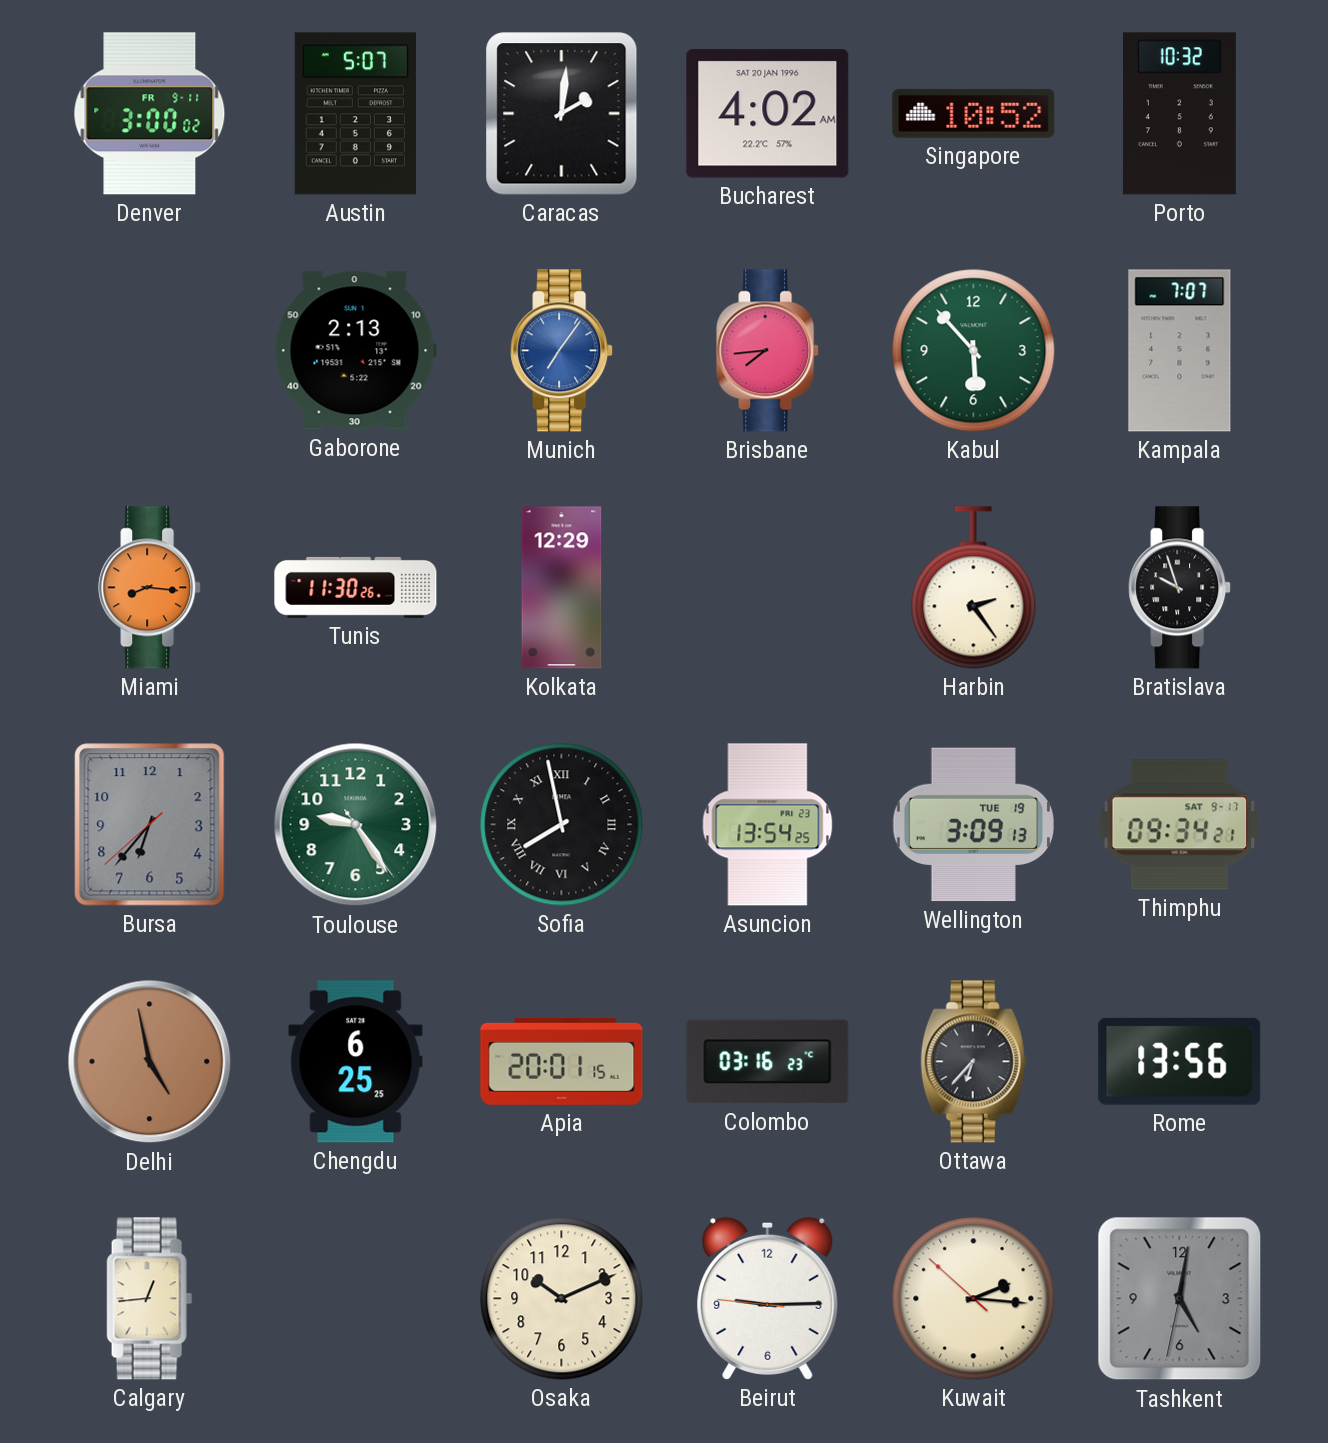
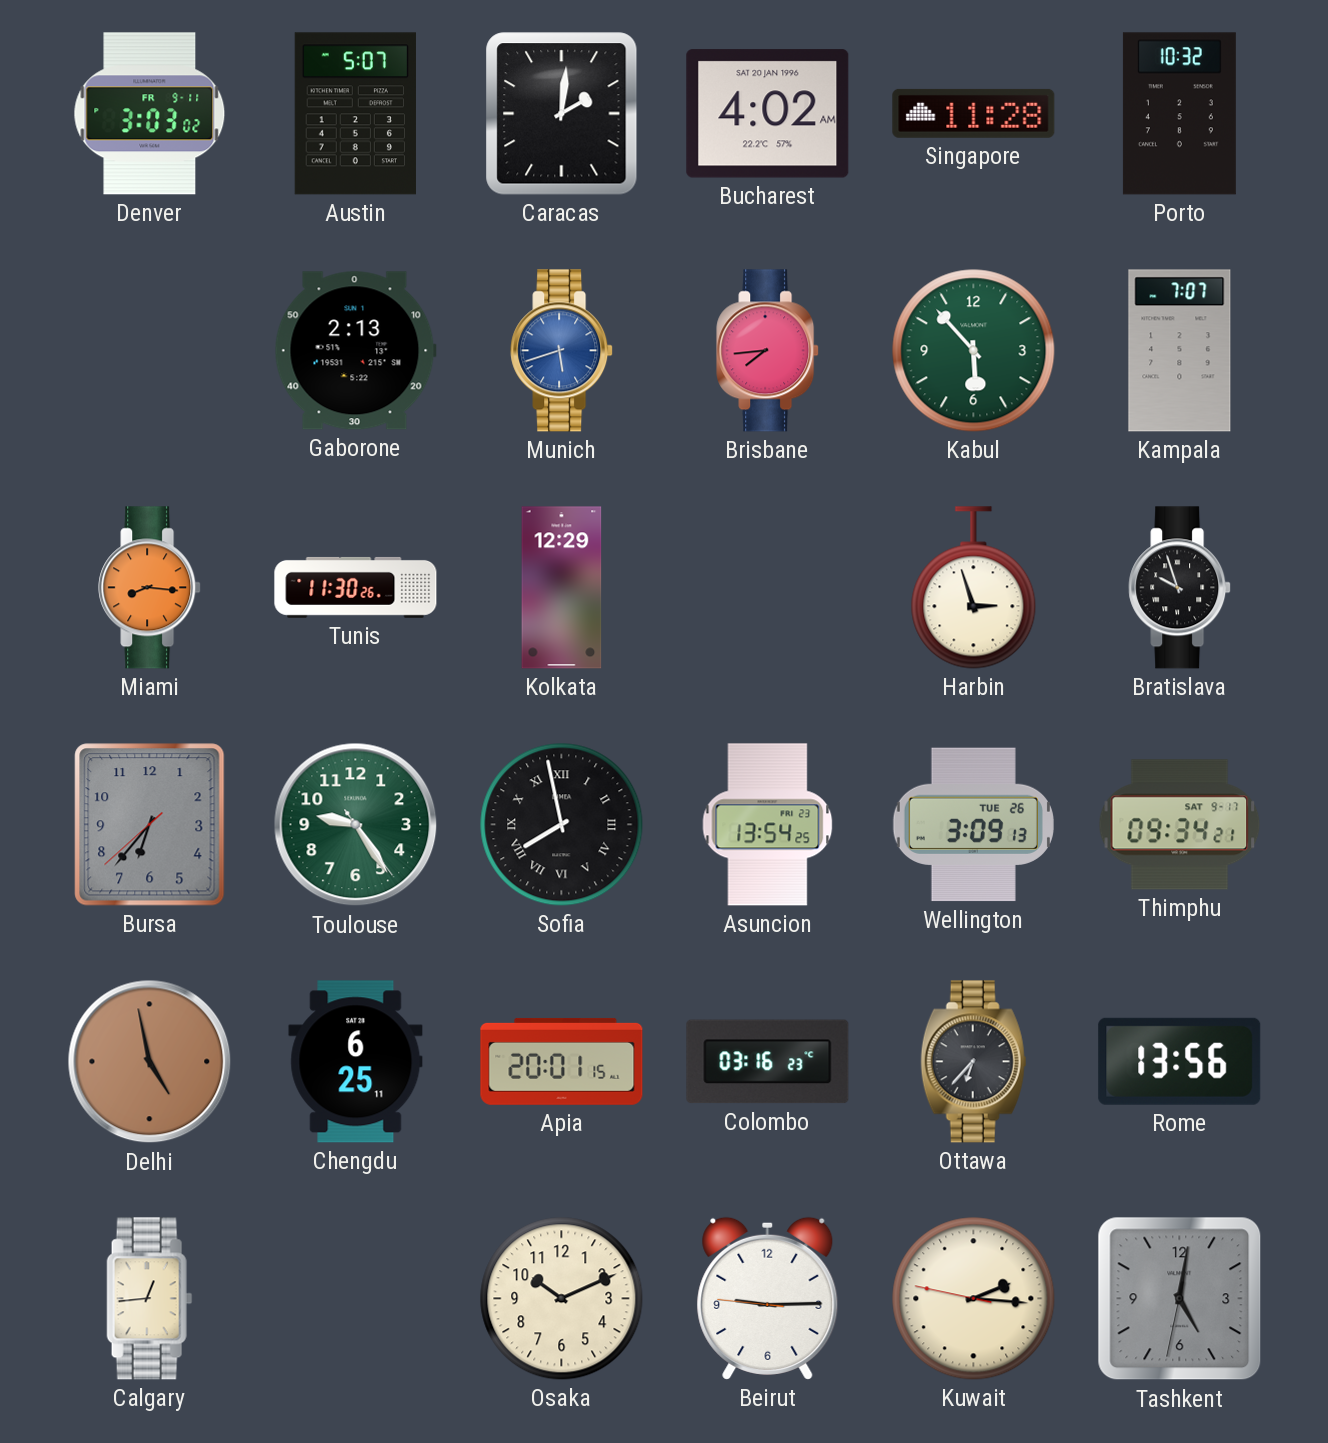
Denver: 3:00 -> 3:03 (150, 114)
Singapore: 10:52 -> 11:28 (974, 113)
Munich: 7:06 -> 5:42 (562, 351)
Harbin: 2:24 -> 2:57 (974, 588)
Wellington date: TUE 19 -> TUE 26 (973, 825)
Chengdu: 6:25:25 -> 6:25:11 (356, 1062)
Kuwait: 2:15:52 -> 2:15:47 (974, 1299)
